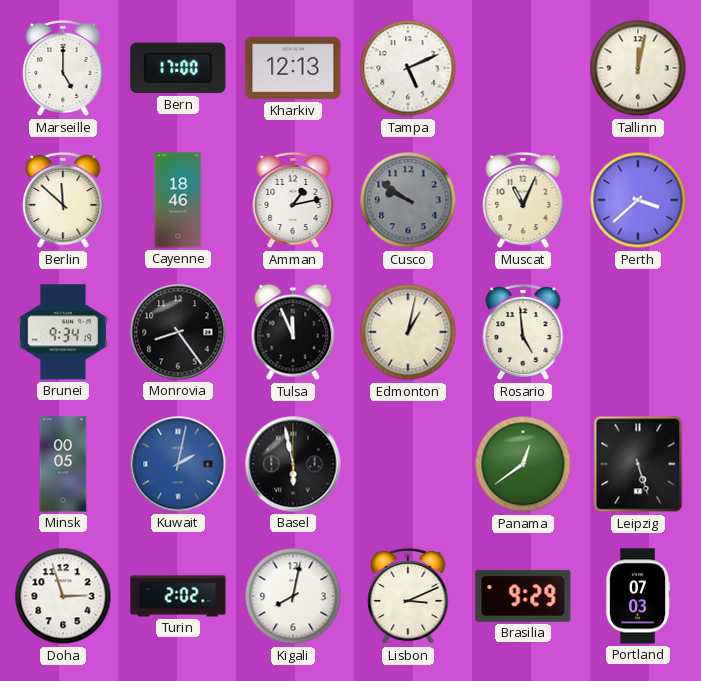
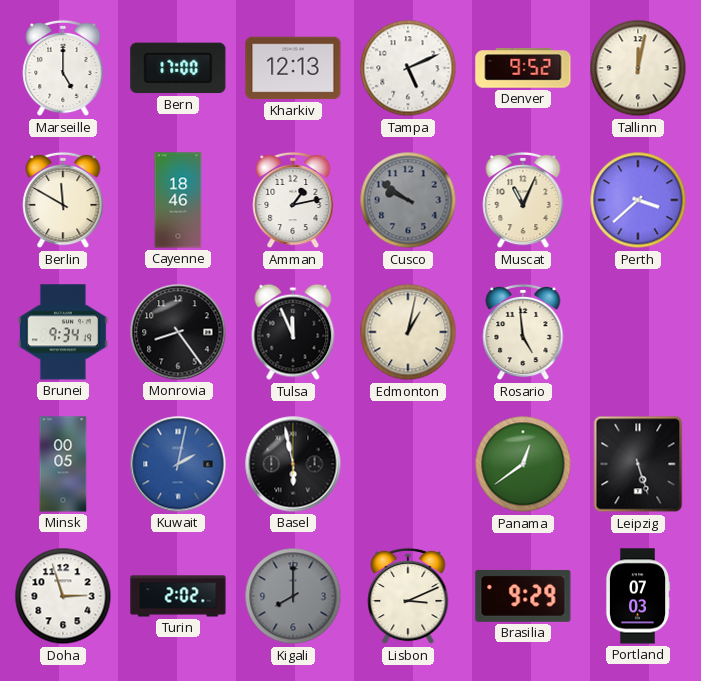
Denver: none -> 9:52 (523, 68)
Berlin: 11:52 -> 11:50 (63, 200)
Kigali: 8:02 -> 8:00 (293, 596)
Kigali dial: white -> grey (293, 596)
